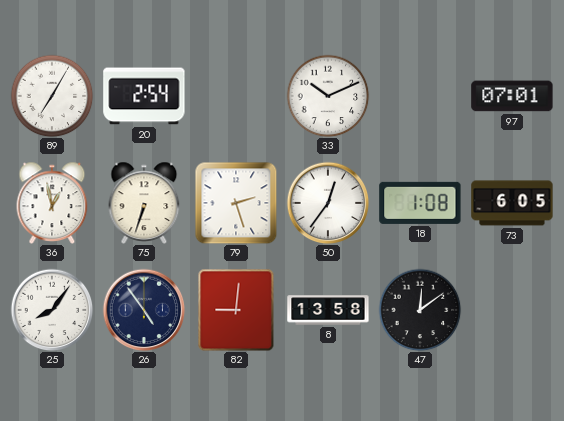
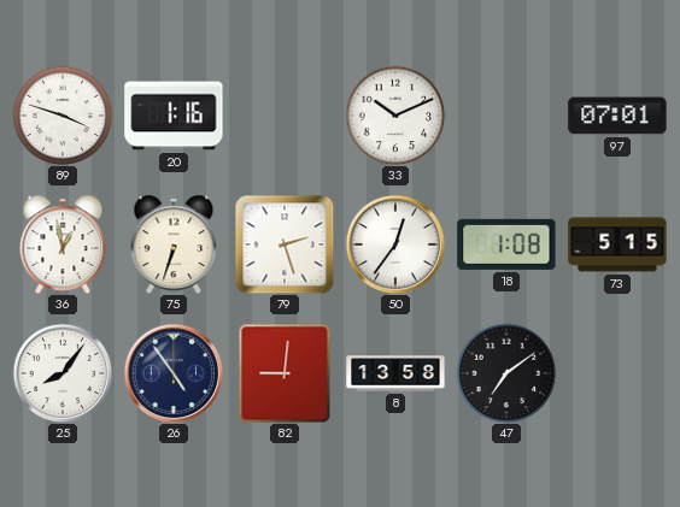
89: 7:05 -> 3:48 (63, 116)
20: 2:54 -> 1:16 (174, 116)
73: 6:05 -> 5:15 (617, 244)
47: 12:09 -> 7:09 (506, 373)
